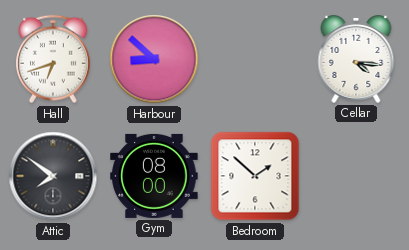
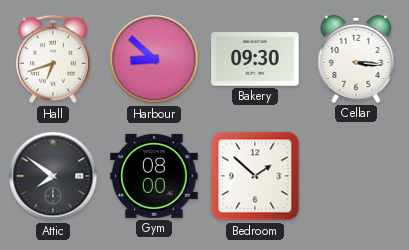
Bakery: none -> 09:30 (255, 59)
Cellar: 4:16 -> 3:16 (356, 59)
